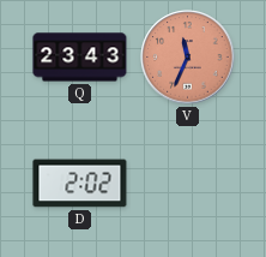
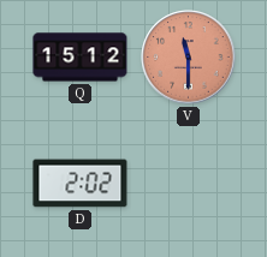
Q: 23:43 -> 15:12 (81, 58)
V: 11:34 -> 11:30 (189, 58)
